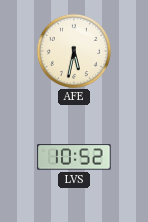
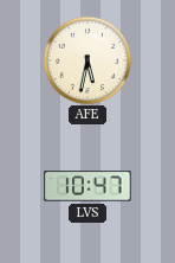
LVS: 10:52 -> 10:47 (87, 186)
